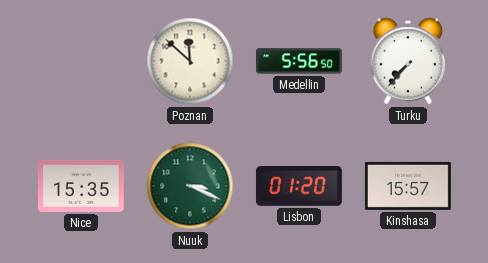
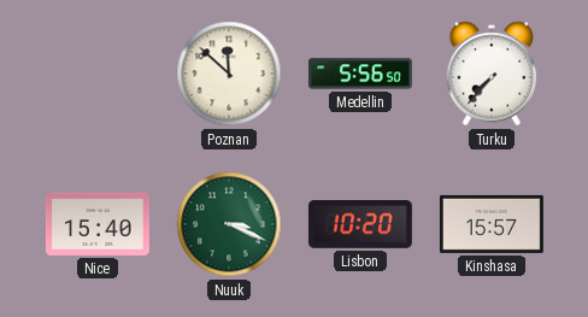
Nice: 15:35 -> 15:40 (98, 224)
Lisbon: 01:20 -> 10:20 (360, 225)
